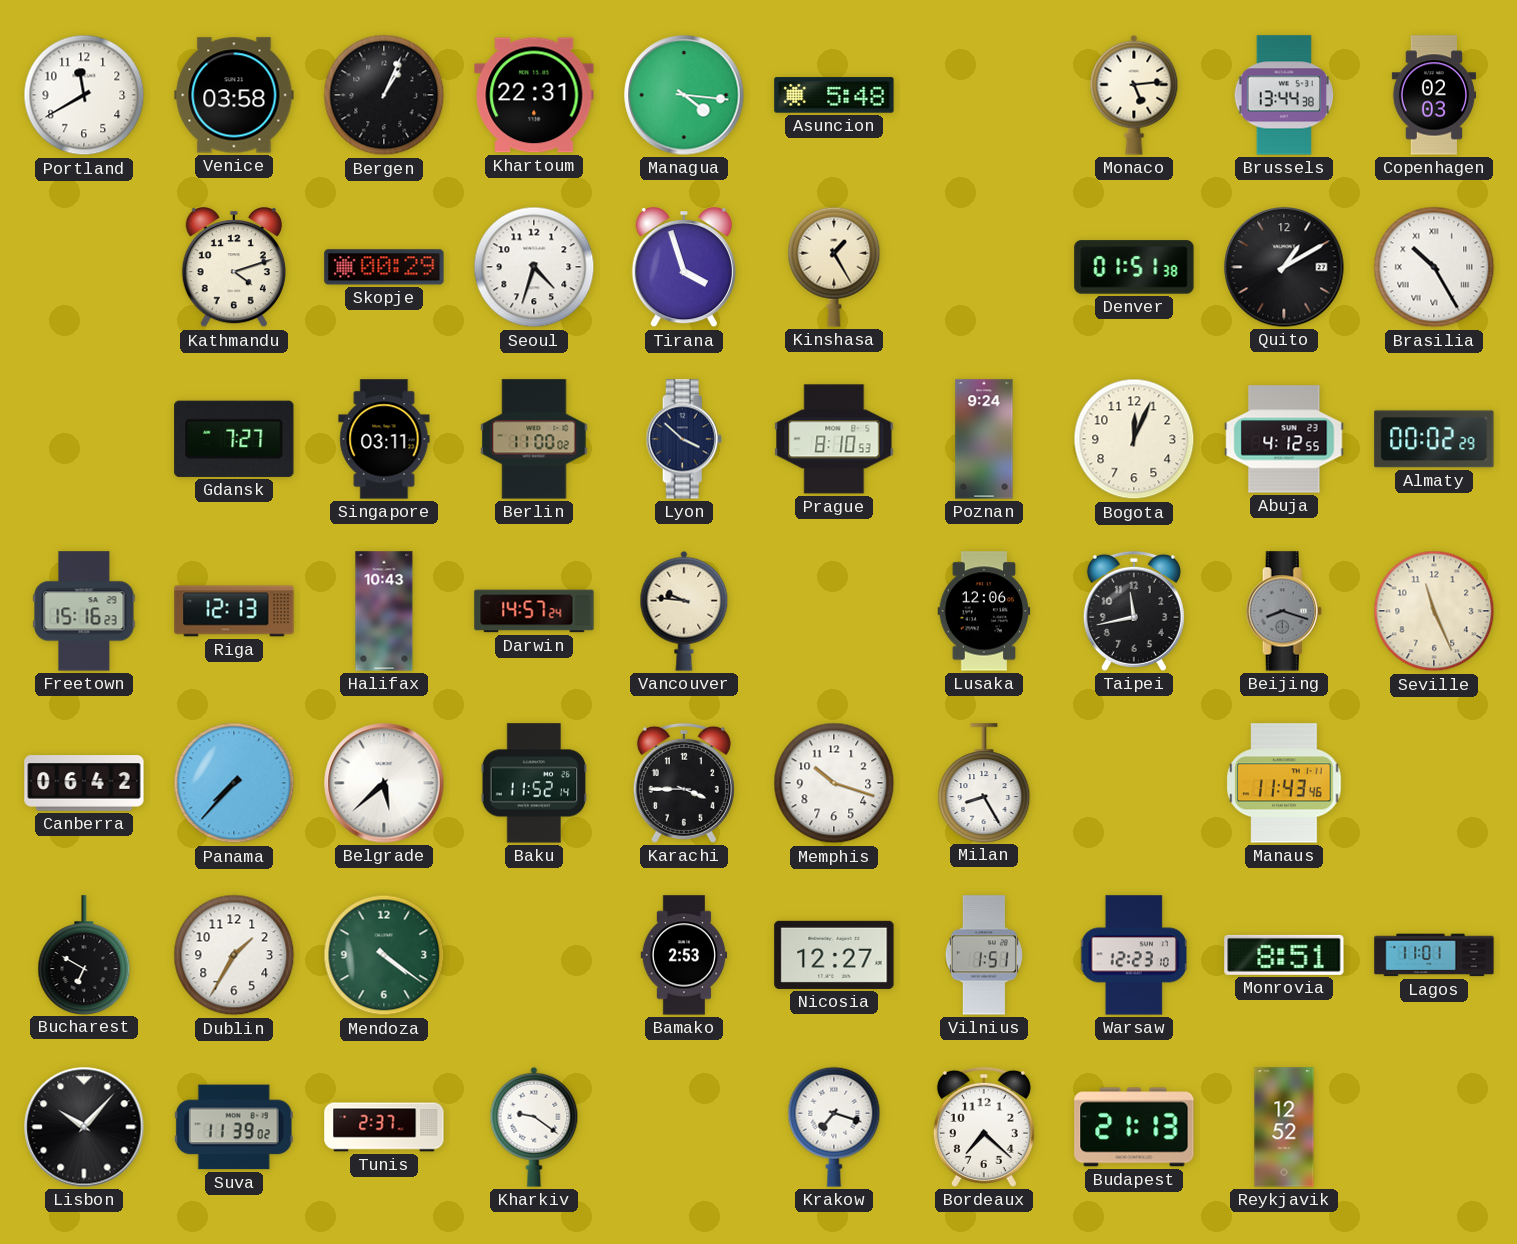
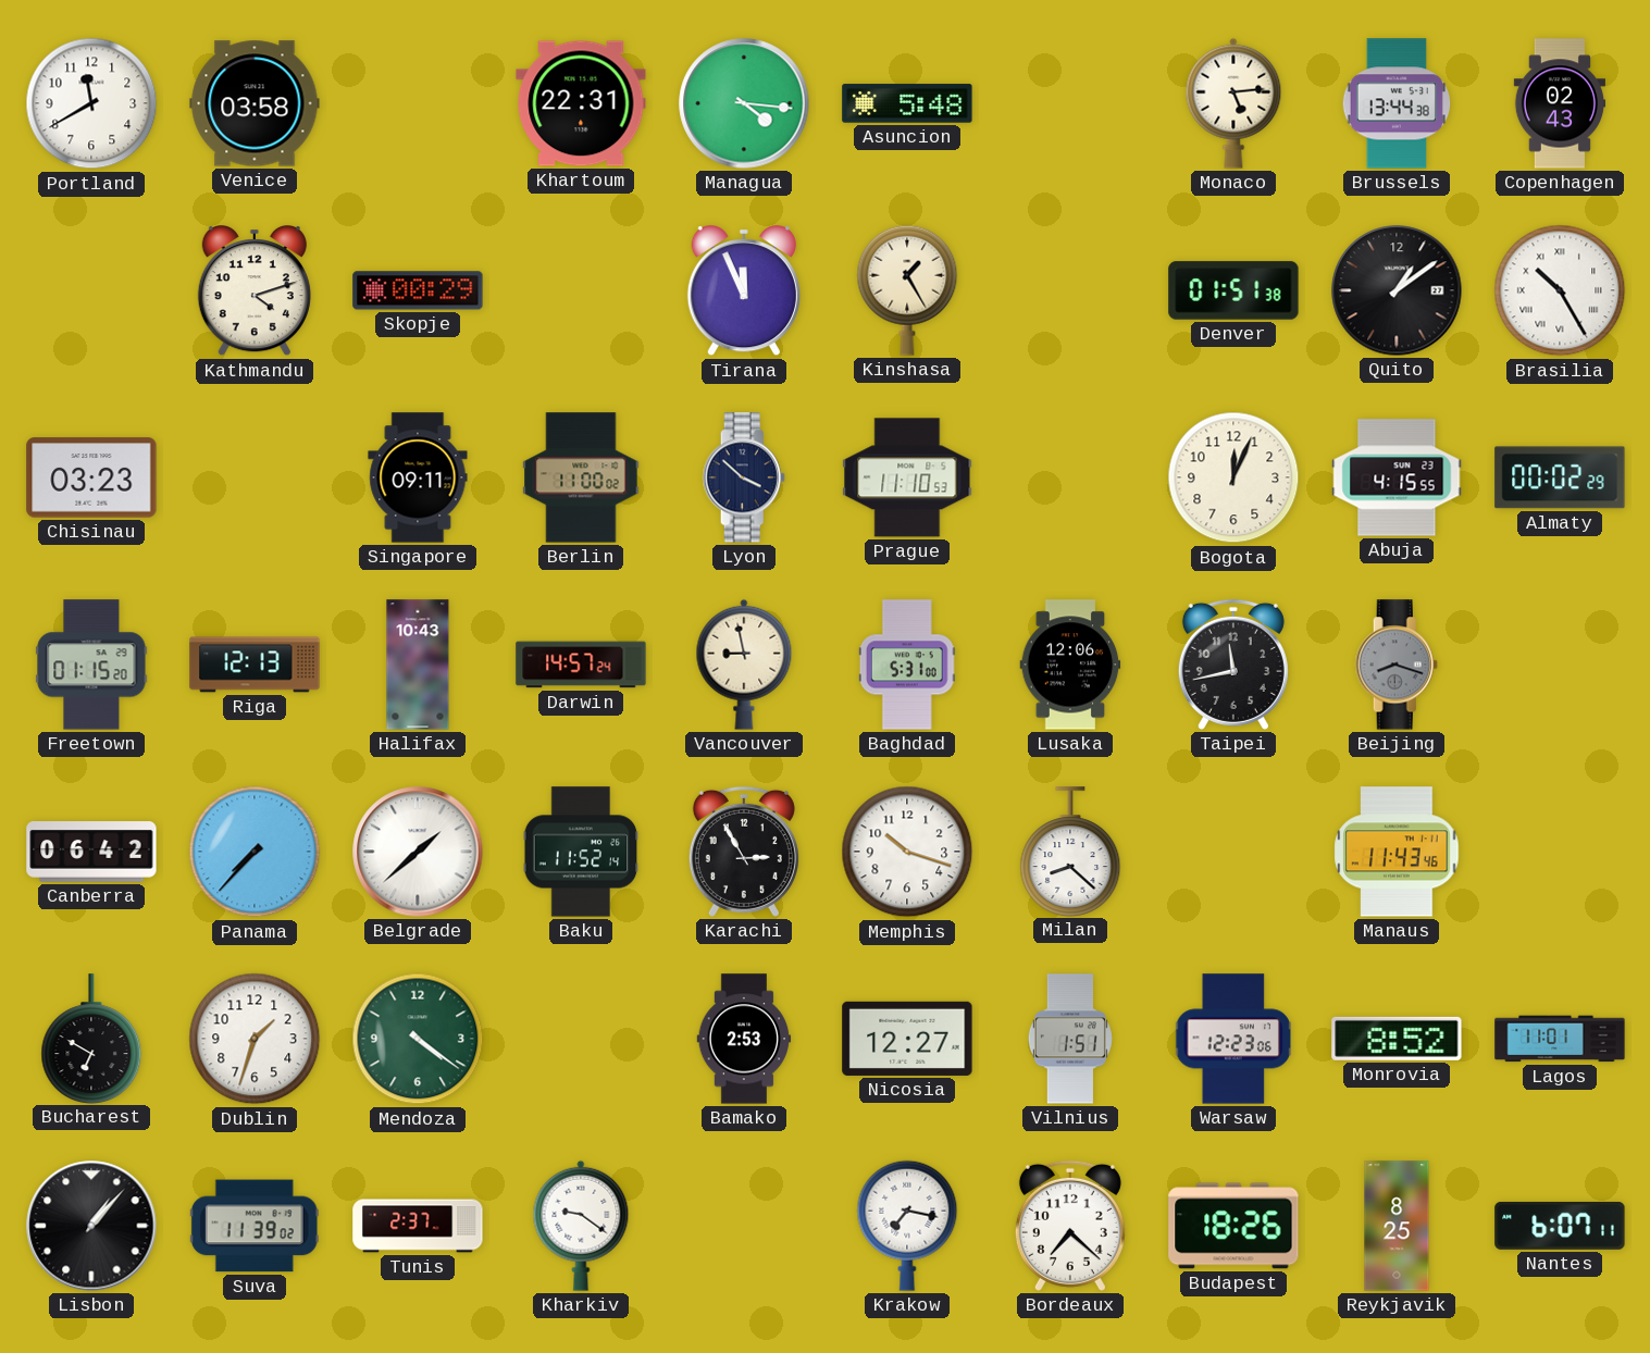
Bergen: 1:04 -> none (384, 95)
Copenhagen: 02:03 -> 02:43 (1559, 103)
Seoul: 4:33 -> none (534, 267)
Tirana: 3:57 -> 11:56 (744, 291)
Quito: 1:10 -> 1:09 (1397, 290)
Chisinau: none -> 03:23 (91, 477)
Gdansk: 7:27 -> none (234, 439)
Singapore: 03:11 -> 09:11 (418, 477)
Prague: 8:10 -> 11:10 (907, 477)
Poznan: 9:24 -> none (984, 439)
Abuja: 4:12 -> 4:15 (1397, 477)
Freetown: 15:16 -> 01:15 (91, 665)
Vancouver: 9:46 -> 8:58 (744, 665)
Baghdad: none -> 5:31 (907, 665)
Seville: 11:26 -> none (1434, 611)
Belgrade: 5:38 -> 1:38 (418, 852)
Karachi: 3:45 -> 2:55 (744, 852)
Milan: 8:25 -> 8:22 (1070, 852)
Dublin: 1:35 -> 1:33 (255, 1039)
Warsaw: 12:23:10 -> 12:23:06 (1233, 1039)
Monrovia: 8:51 -> 8:52 (1397, 1039)
Lisbon: 10:07 -> 1:07 (91, 1226)
Krakow: 7:18 -> 7:17 (907, 1226)
Budapest: 21:13 -> 18:26 (1233, 1226)
Reykjavik: 12:52 -> 8:25 (1397, 1226)
Nantes: none -> 6:07 (1560, 1226)
